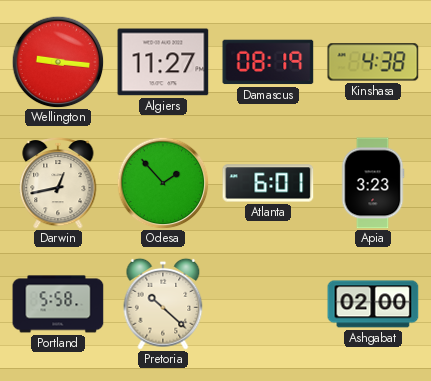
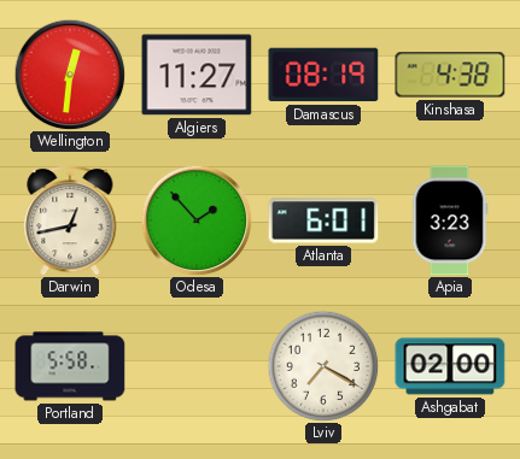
Wellington: 9:16 -> 12:31 (70, 75)
Pretoria: 10:22 -> none (163, 304)
Lviv: none -> 7:20 (323, 366)
